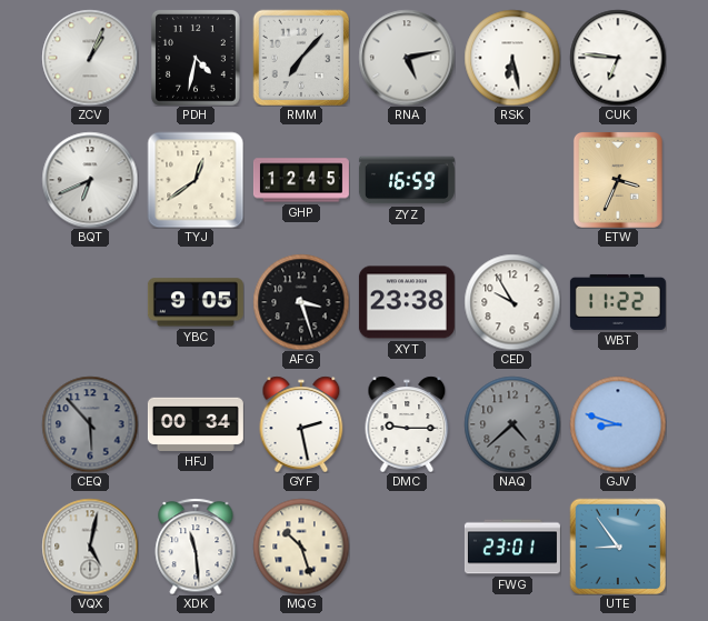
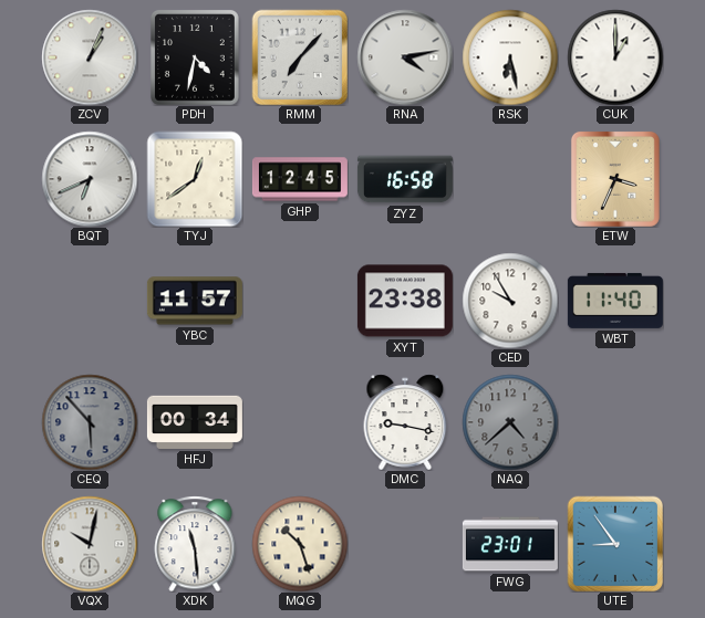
RNA: 5:13 -> 4:13 (405, 57)
CUK: 6:46 -> 1:00 (615, 57)
ZYZ: 16:59 -> 16:58 (405, 179)
YBC: 9:05 -> 11:57 (195, 301)
AFG: 3:27 -> none (301, 302)
WBT: 11:22 -> 11:40 (615, 301)
GYF: 2:28 -> none (301, 424)
DMC: 9:15 -> 9:17 (405, 422)
GJV: 8:48 -> none (618, 424)
VQX: 5:02 -> 10:02 (90, 544)
